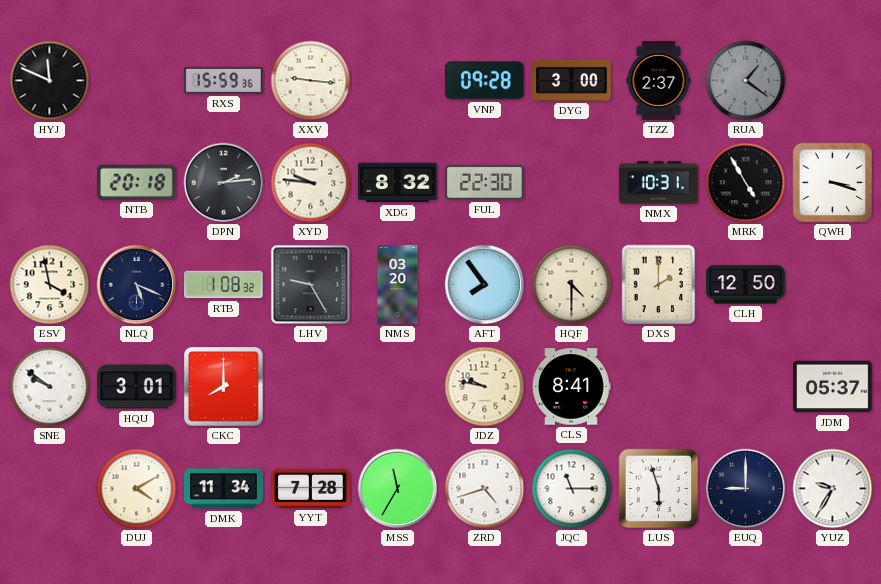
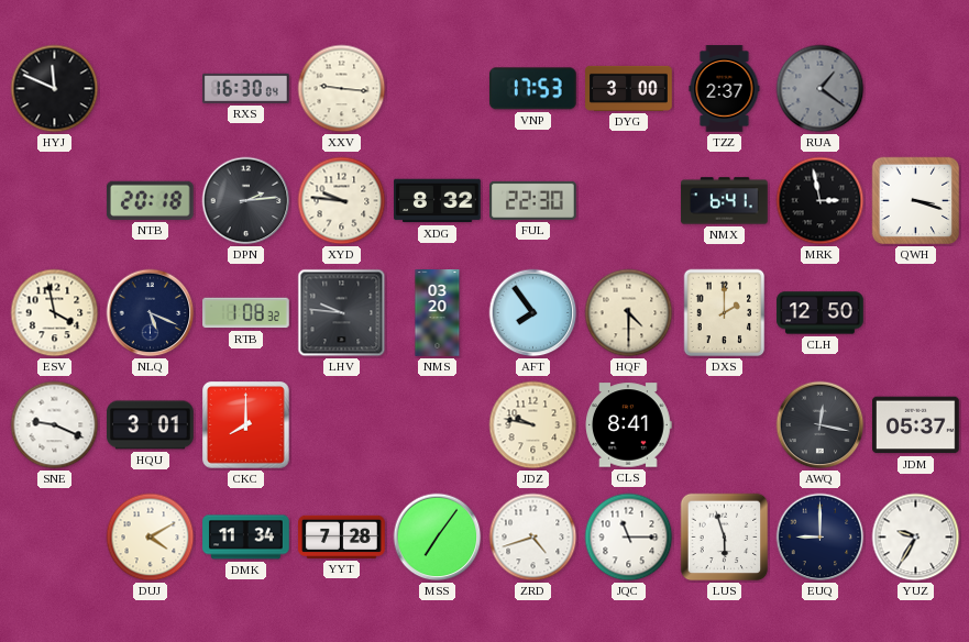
RXS: 15:59 -> 16:30 (246, 88)
VNP: 09:28 -> 17:53 (532, 89)
NMX: 10:31 -> 6:41 (725, 201)
MRK: 4:55 -> 2:58 (821, 201)
LHV: 9:25 -> 9:46 (342, 313)
SNE: 9:51 -> 9:19 (55, 425)
AWQ: none -> 12:17 (821, 425)
MSS: 11:35 -> 7:06 (438, 538)
